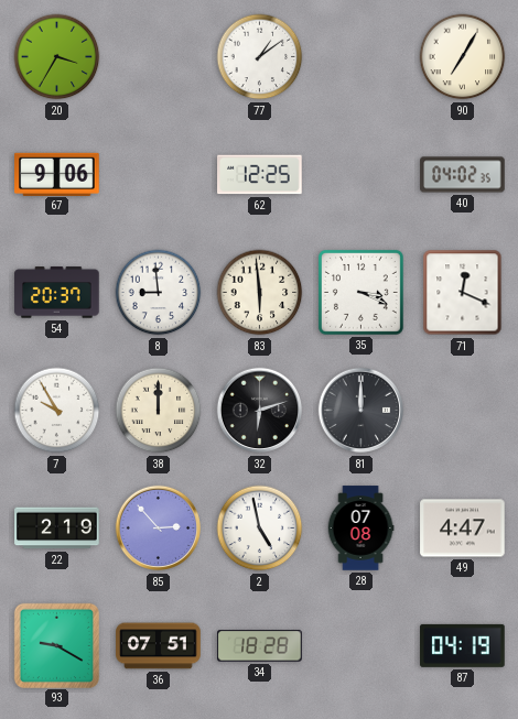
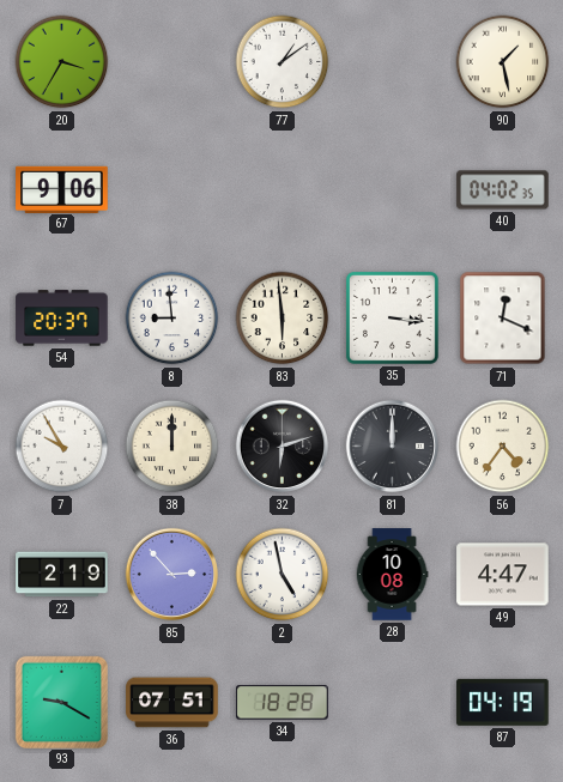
90: 7:05 -> 1:28 (503, 62)
62: 12:25 -> none (260, 175)
35: 3:19 -> 3:16 (392, 317)
56: none -> 4:36 (503, 447)
28: 07:08 -> 10:08 (392, 575)
